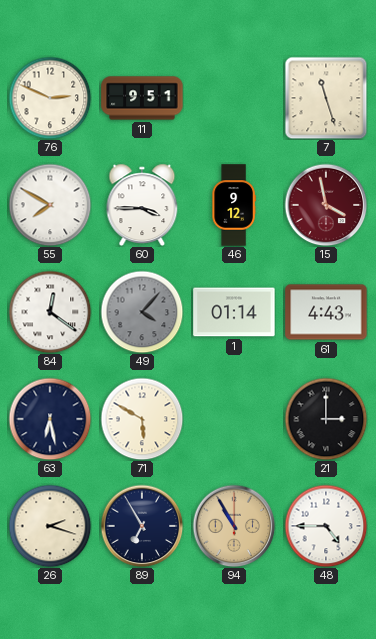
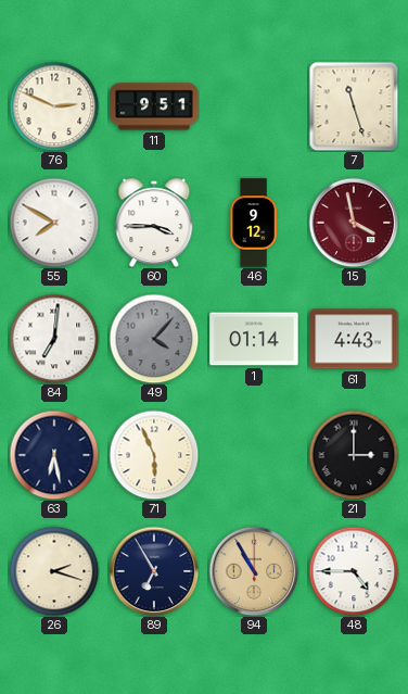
84: 12:21 -> 7:01 (54, 339)
71: 5:50 -> 5:56 (154, 455)
